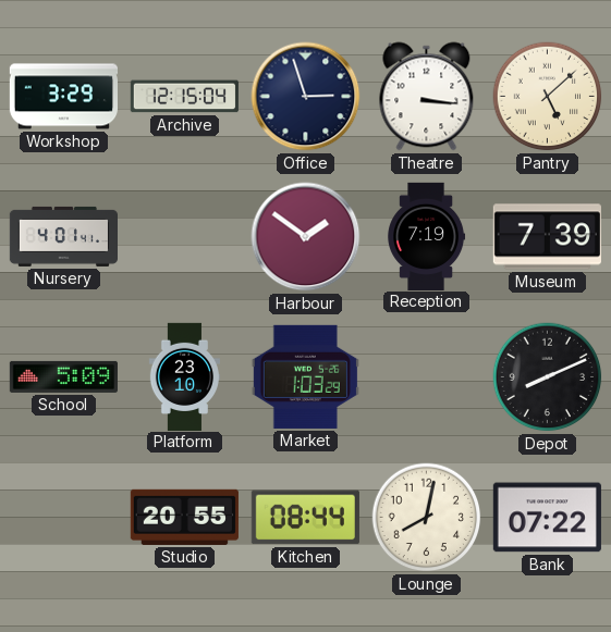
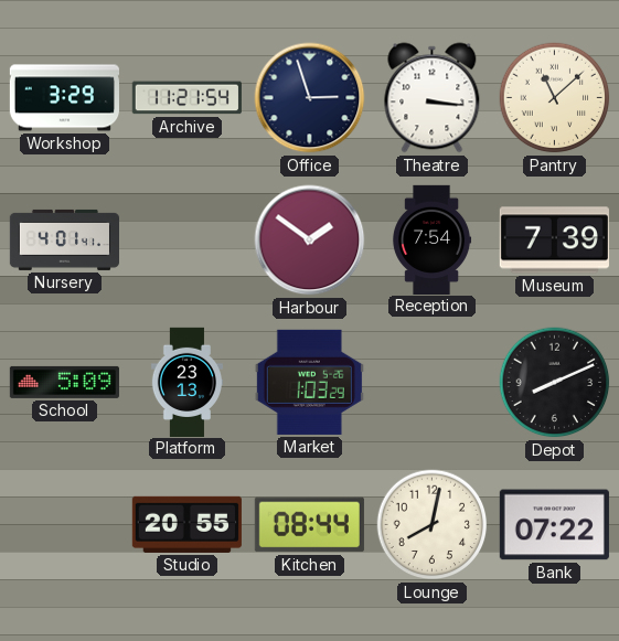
Archive: 12:15 -> 11:21 (186, 98)
Pantry: 5:08 -> 11:08 (555, 98)
Reception: 7:19 -> 7:54 (433, 239)
Platform: 23:10 -> 23:13 (186, 382)
